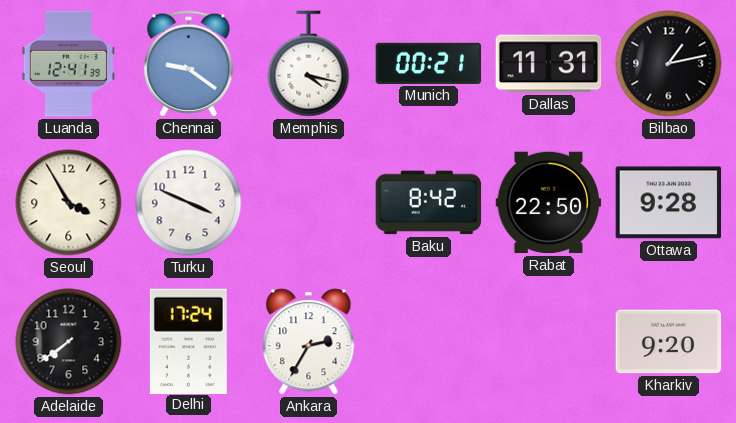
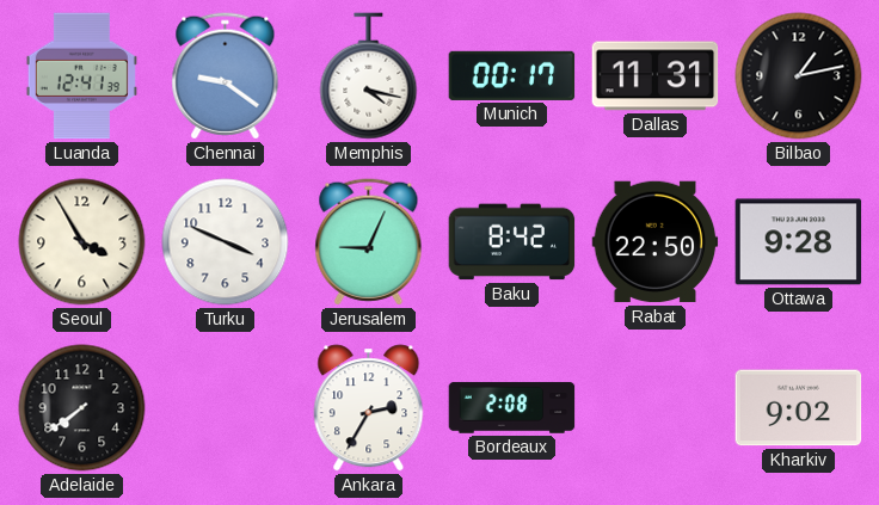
Munich: 00:21 -> 00:17 (512, 75)
Jerusalem: none -> 9:04 (369, 242)
Delhi: 17:24 -> none (188, 341)
Bordeaux: none -> 2:08 (512, 408)
Kharkiv: 9:20 -> 9:02 (799, 408)
